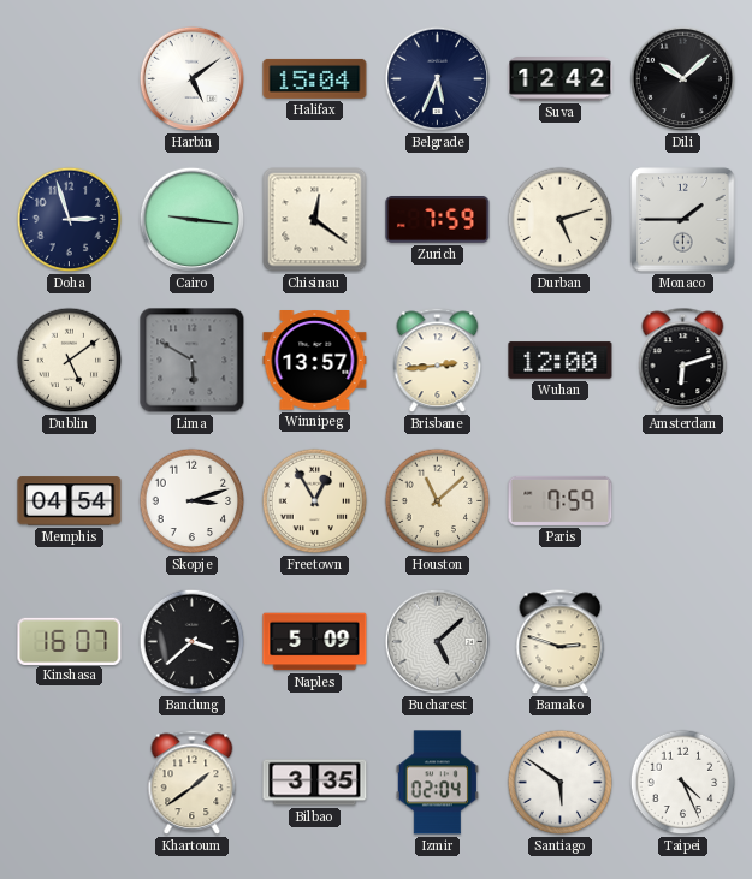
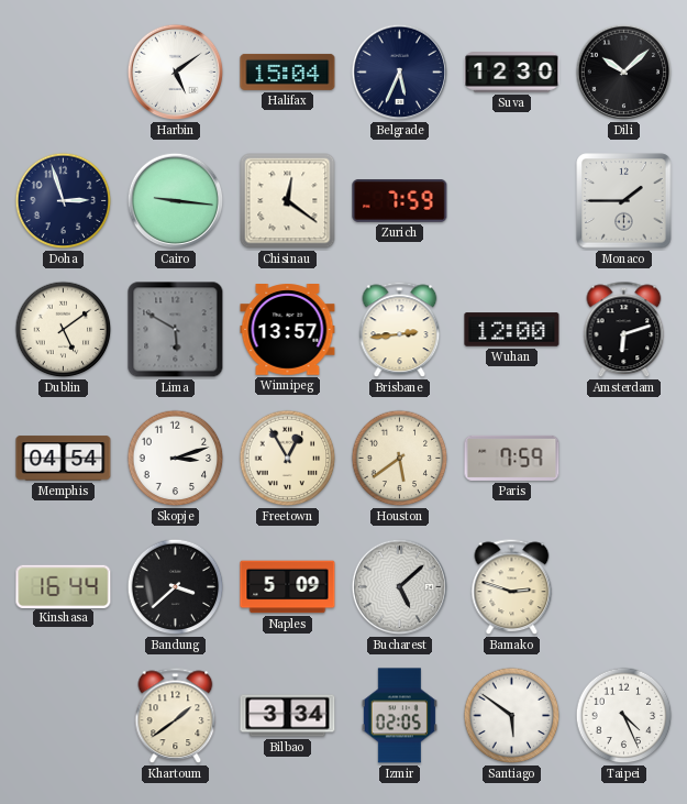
Suva: 12:42 -> 12:30 (512, 73)
Durban: 5:12 -> none (561, 220)
Houston: 11:08 -> 5:39 (400, 459)
Kinshasa: 16:07 -> 16:44 (64, 586)
Bilbao: 3:35 -> 3:34 (288, 716)
Izmir: 02:04 -> 02:05 (399, 716)
